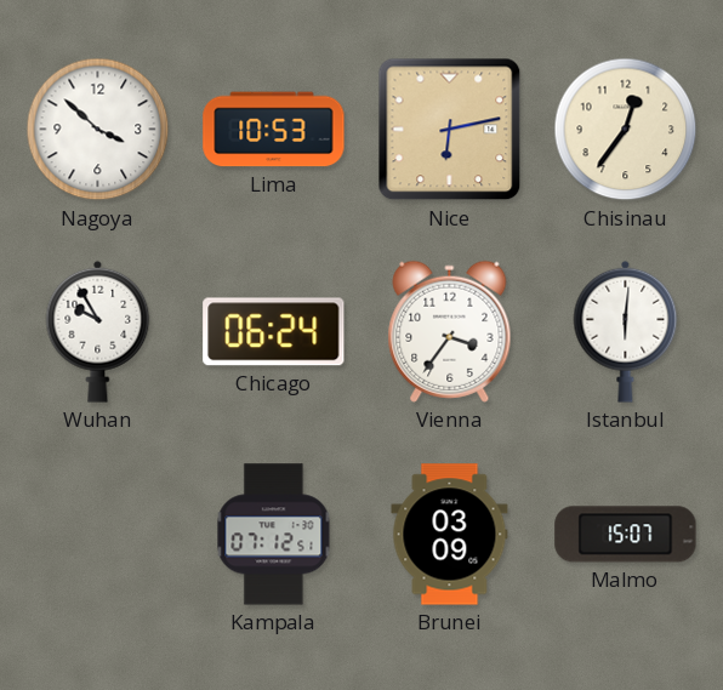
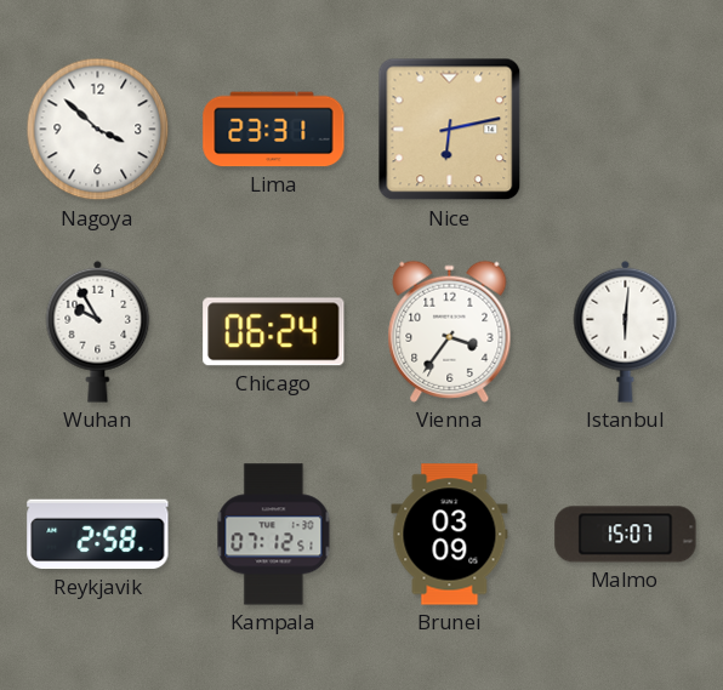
Lima: 10:53 -> 23:31 (274, 130)
Chisinau: 12:36 -> none (626, 130)
Reykjavik: none -> 2:58 (98, 535)
